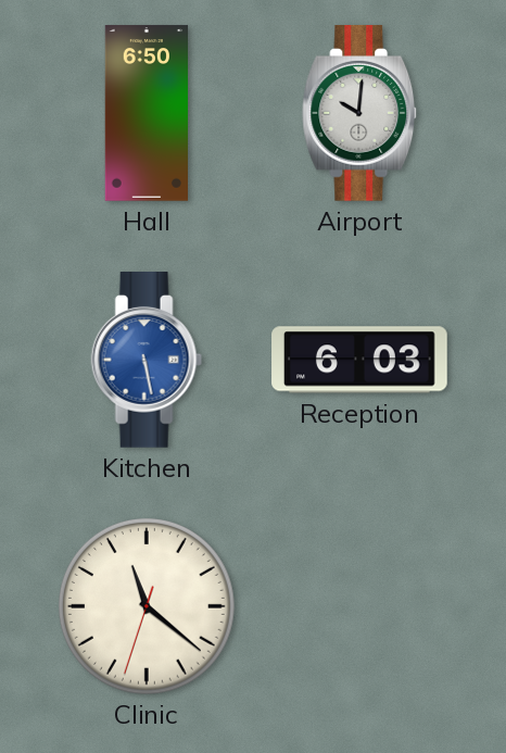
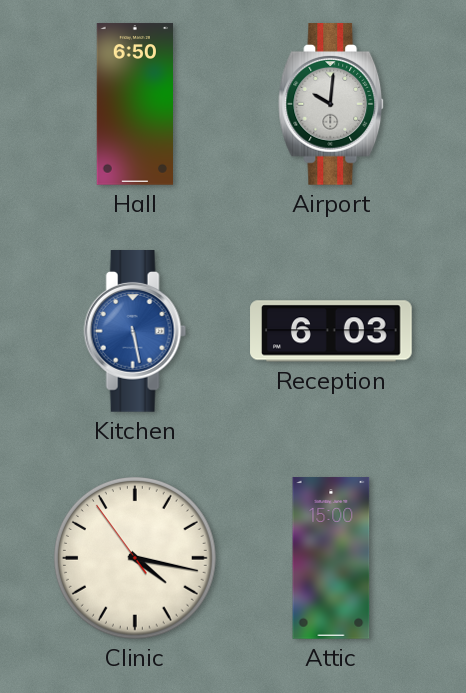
Clinic: 11:21 -> 4:16 (135, 558)
Attic: none -> 15:00 (331, 558)
